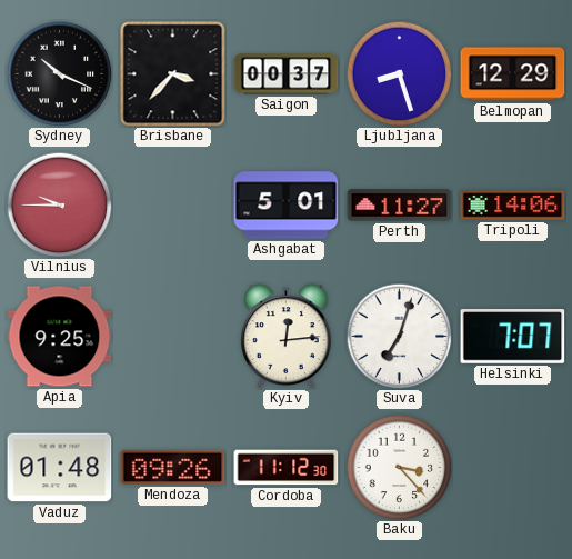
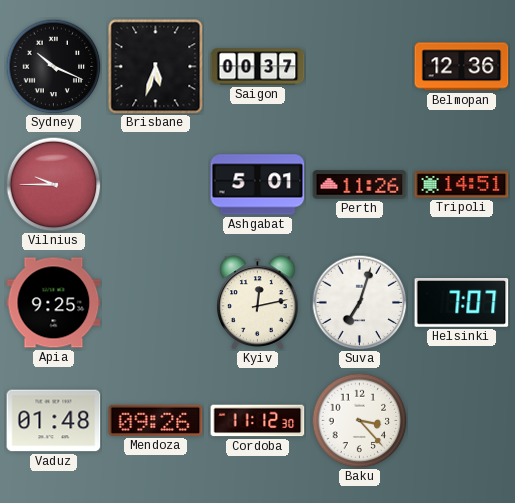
Brisbane: 3:37 -> 5:33 (156, 67)
Ljubljana: 8:27 -> none (399, 73)
Belmopan: 12:29 -> 12:36 (462, 67)
Perth: 11:27 -> 11:26 (360, 185)
Tripoli: 14:06 -> 14:51 (462, 185)
Kyiv: 12:14 -> 12:13 (258, 303)
